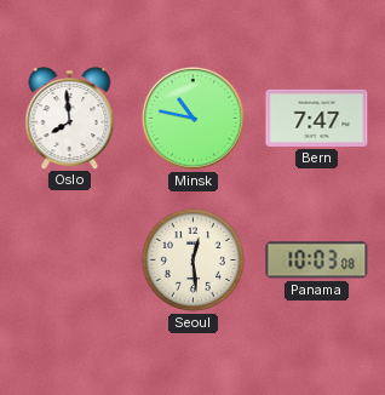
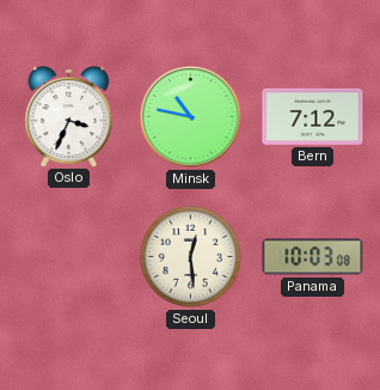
Oslo: 7:59 -> 3:34 (69, 116)
Bern: 7:47 -> 7:12 (313, 116)
